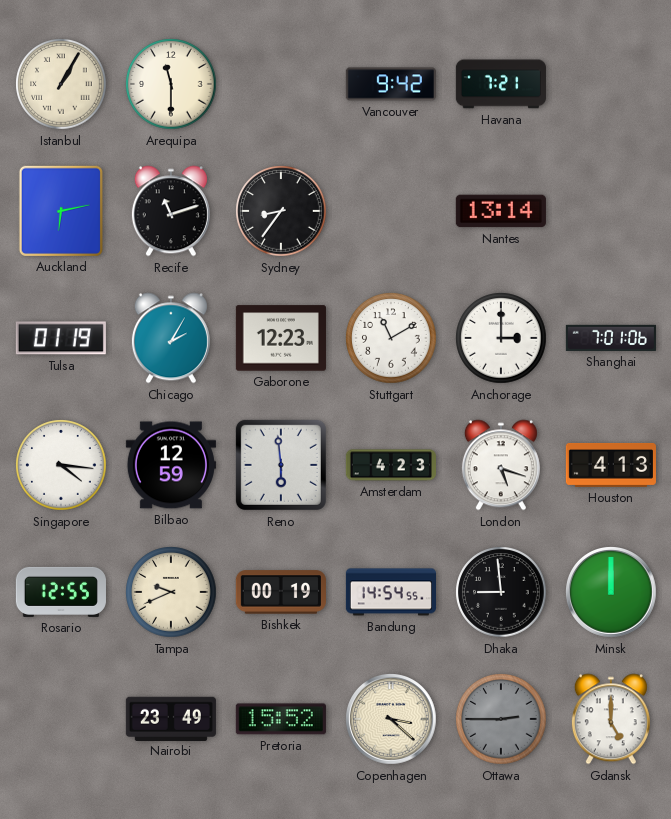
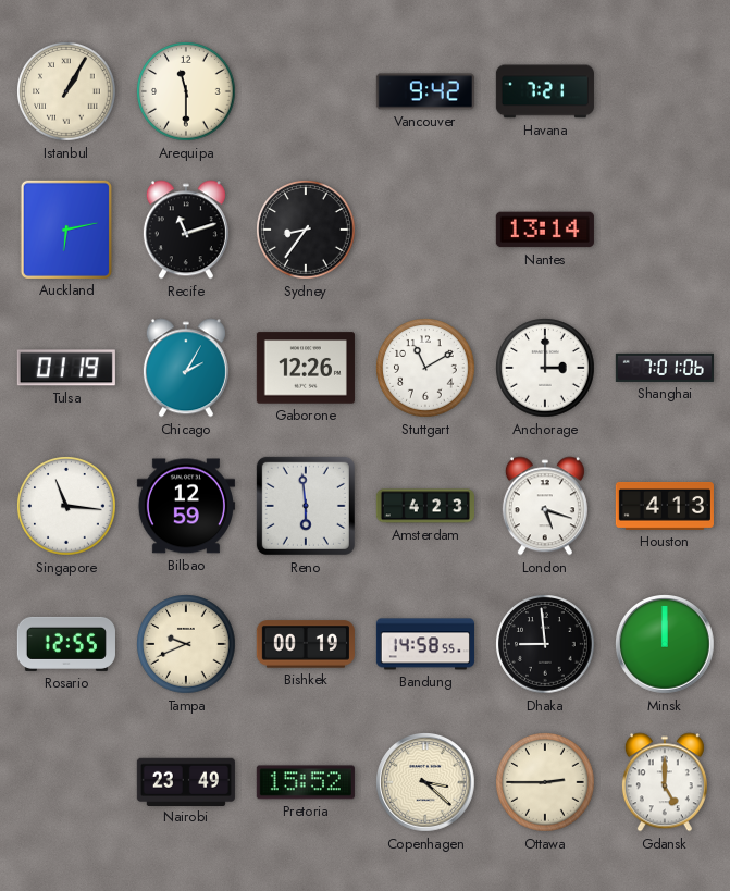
Gaborone: 12:23 -> 12:26 (306, 368)
Singapore: 4:16 -> 11:16 (66, 506)
Bandung: 14:54 -> 14:58 (424, 644)
Ottawa dial: grey -> cream (545, 782)
